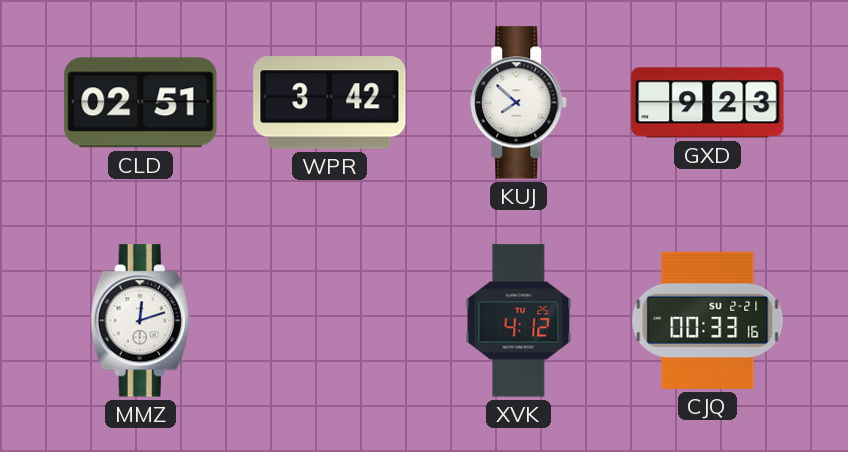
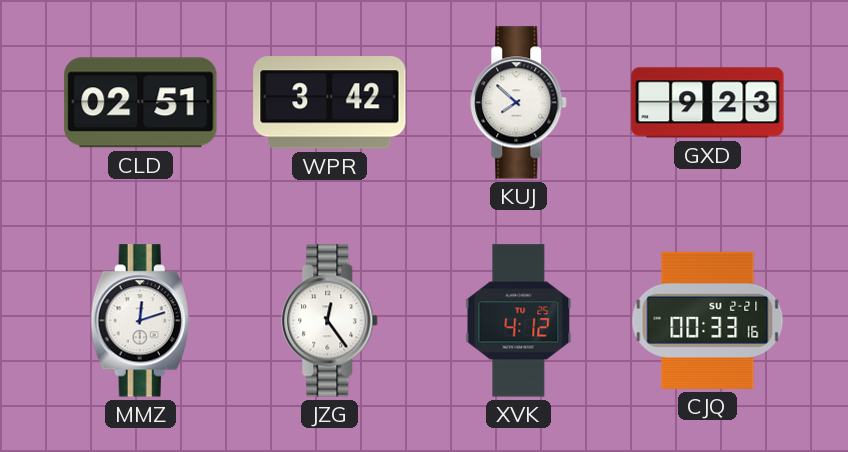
JZG: none -> 12:24 (330, 321)
